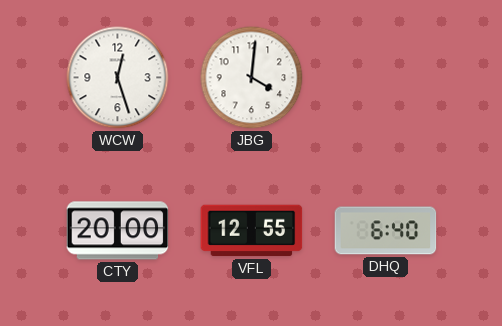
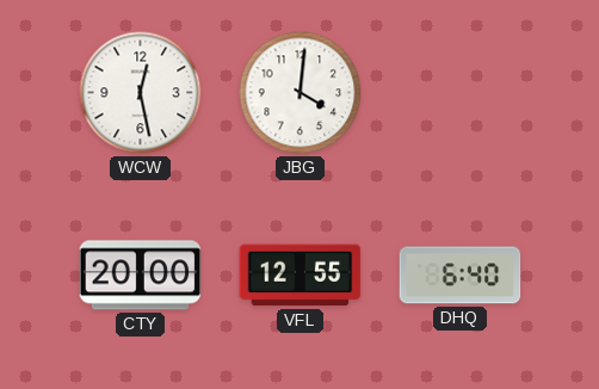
WCW: 12:27 -> 12:28 (141, 93)
